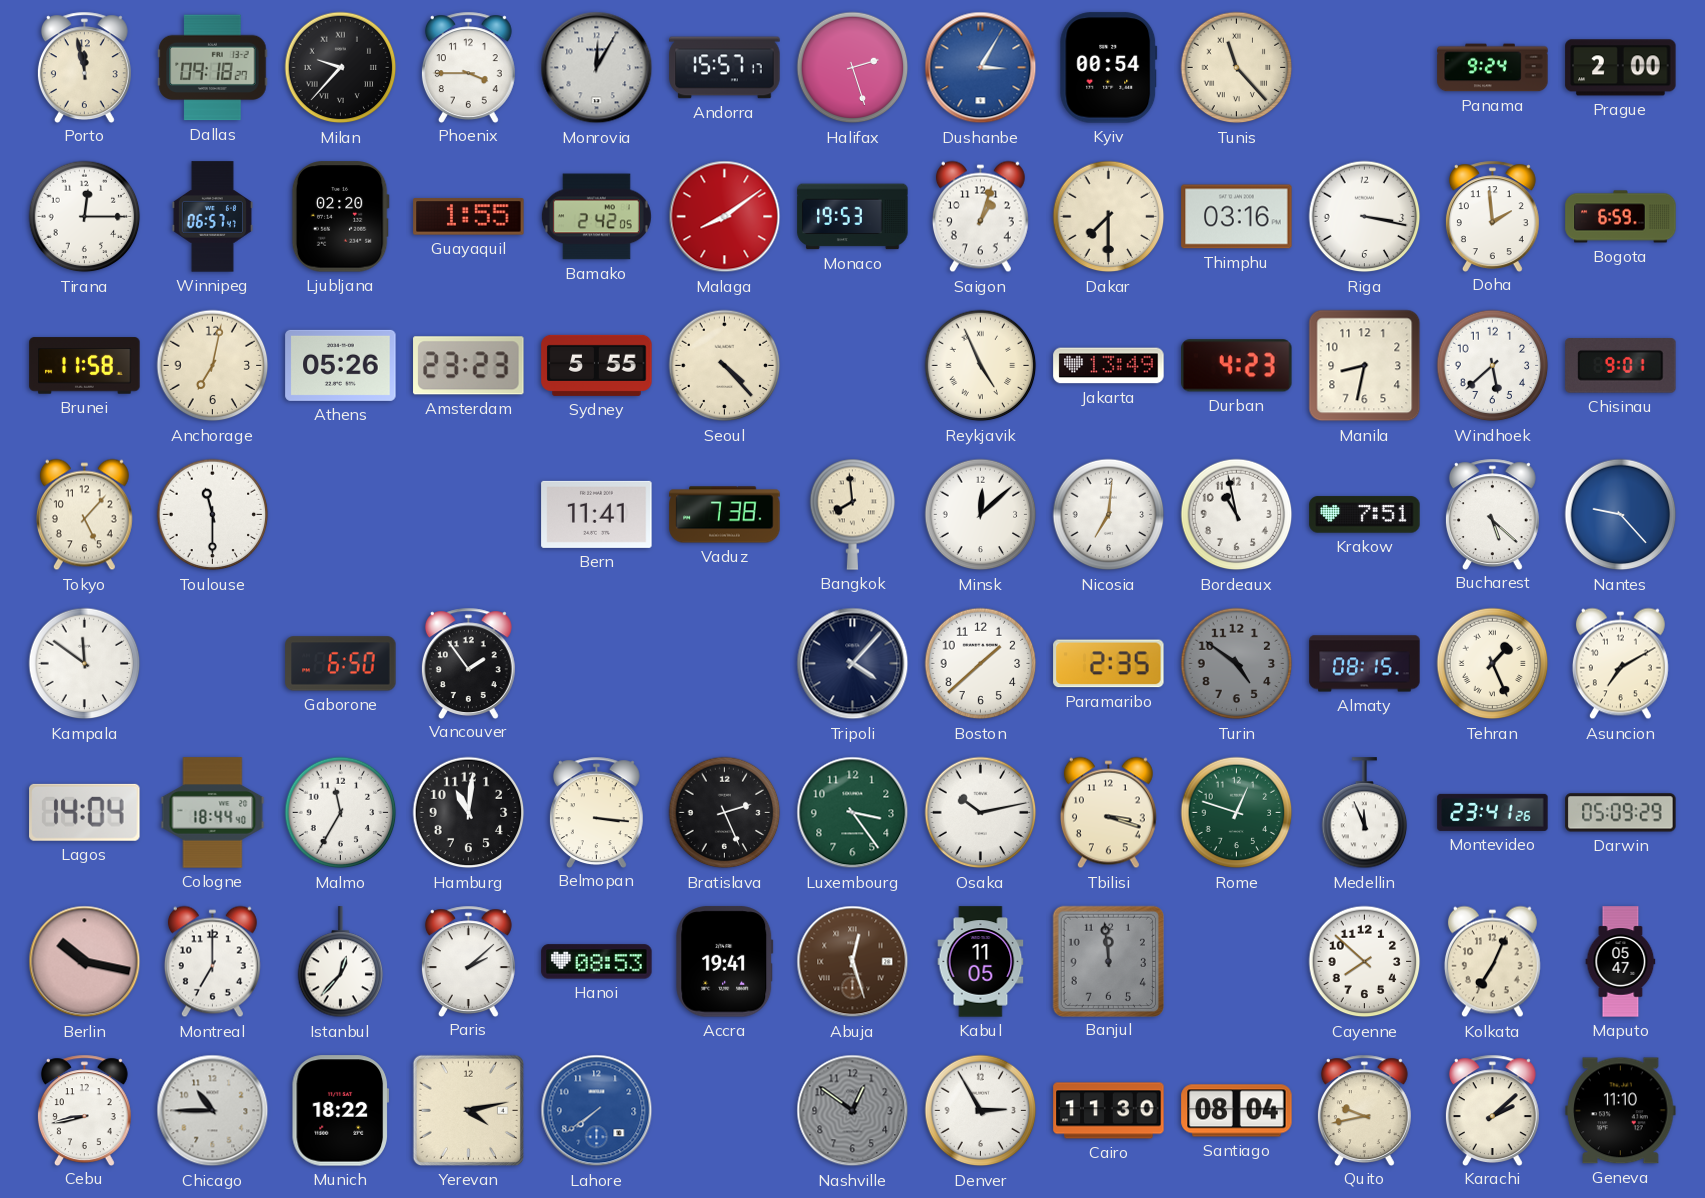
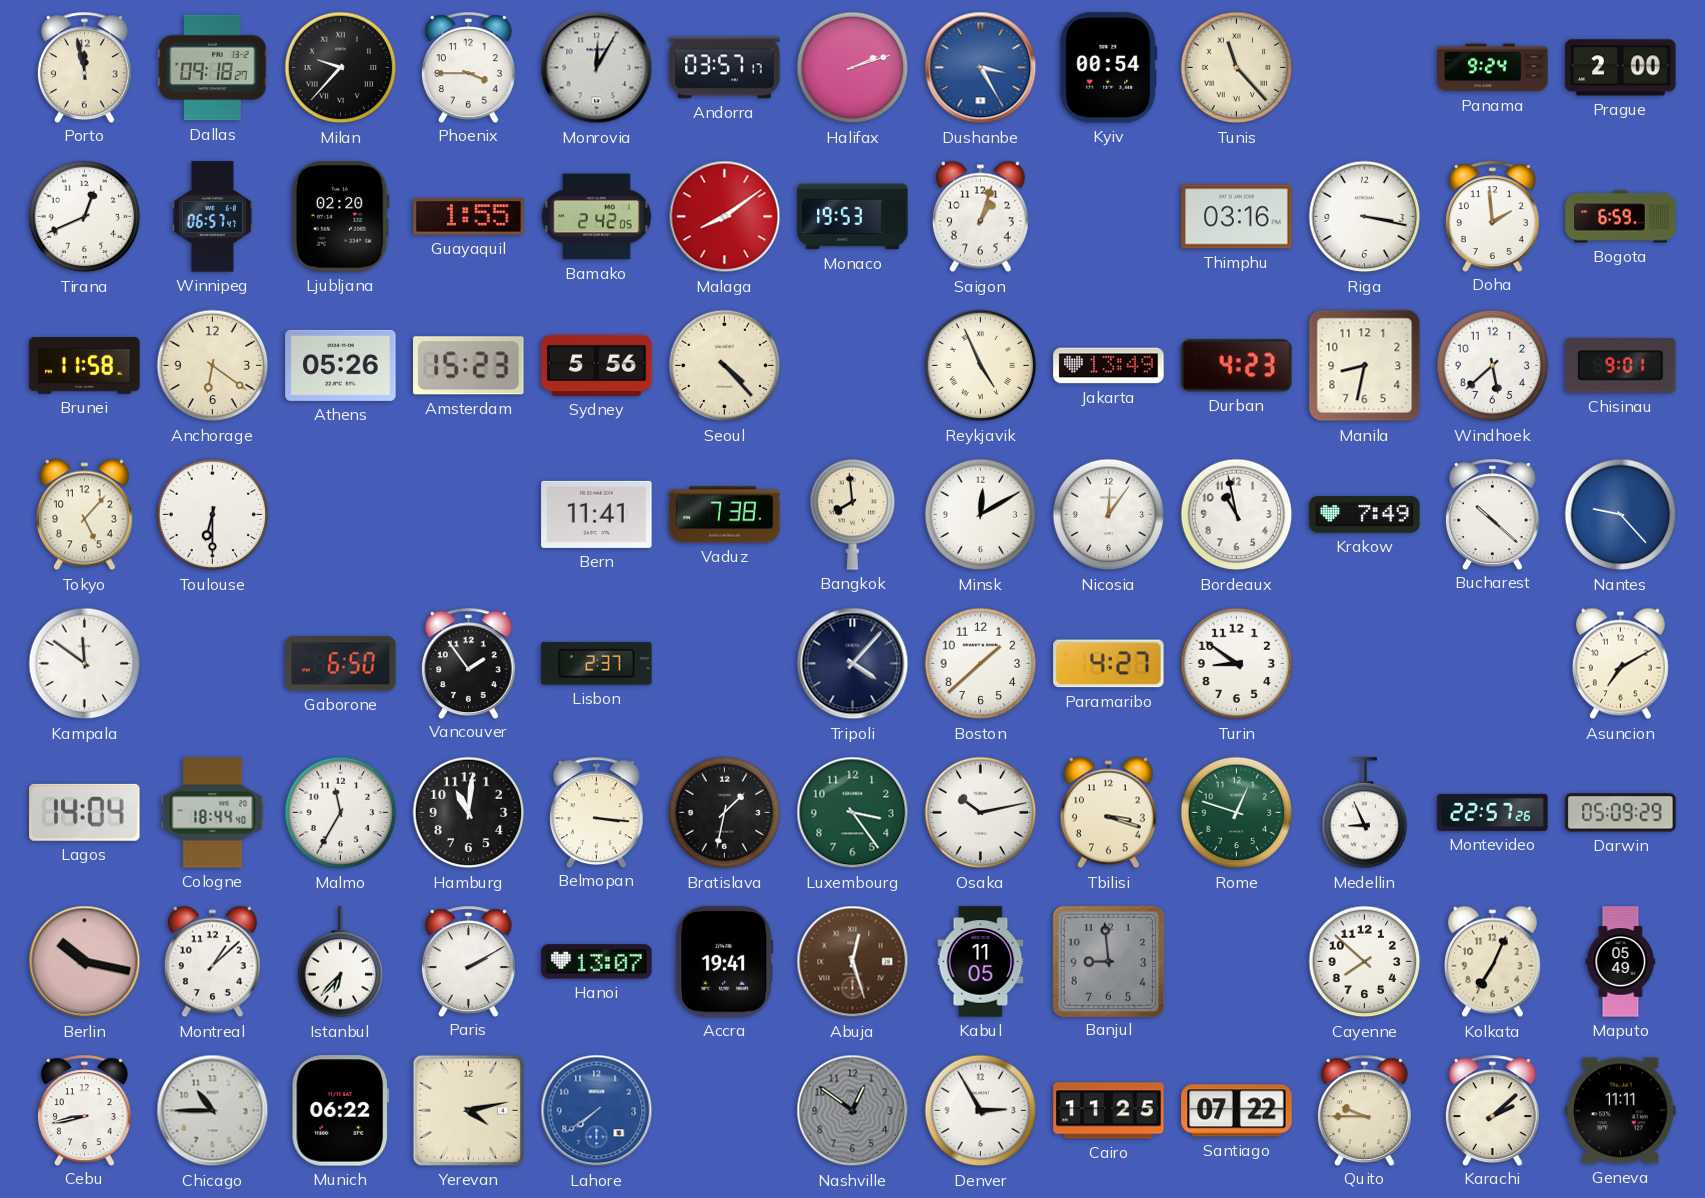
Andorra: 15:57 -> 03:57 (725, 68)
Halifax: 2:27 -> 2:12 (853, 68)
Dushanbe: 3:05 -> 3:25 (981, 68)
Tirana: 12:15 -> 12:41 (85, 217)
Dakar: 7:30 -> none (1109, 217)
Anchorage: 7:02 -> 6:21 (213, 366)
Amsterdam: 23:23 -> 15:23 (469, 366)
Sydney: 5:55 -> 5:56 (597, 365)
Toulouse: 11:30 -> 6:30 (213, 515)
Minsk: 12:08 -> 12:10 (981, 515)
Nicosia: 7:01 -> 12:06 (1109, 515)
Krakow: 7:51 -> 7:49 (1365, 515)
Bucharest: 5:22 -> 10:22 (1492, 514)
Lisbon: none -> 2:37 (597, 664)
Paramaribo: 2:35 -> 4:27 (1109, 664)
Turin: 4:51 -> 8:51 (1237, 664)
Turin dial: grey -> white (1237, 664)
Almaty: 08:15 -> none (1365, 664)
Tehran: 1:26 -> none (1493, 664)
Bratislava: 2:26 -> 1:32 (725, 813)
Medellin: 11:56 -> 8:56 (1365, 813)
Montevideo: 23:41 -> 22:57 (1493, 812)
Montreal: 7:00 -> 1:08 (212, 962)
Istanbul: 12:37 -> 6:37 (341, 962)
Paris: 2:08 -> 2:10 (468, 961)
Hanoi: 08:53 -> 13:07 (597, 962)
Banjul: 11:59 -> 8:59 (1108, 961)
Maputo: 05:47 -> 05:49 (1621, 962)
Munich: 18:22 -> 06:22 (340, 1111)
Cairo: 11:30 -> 11:25 (1109, 1111)
Santiago: 08:04 -> 07:22 (1237, 1111)
Quito: 9:43 -> 9:45 (1364, 1110)
Geneva: 11:10 -> 11:11 (1621, 1111)
